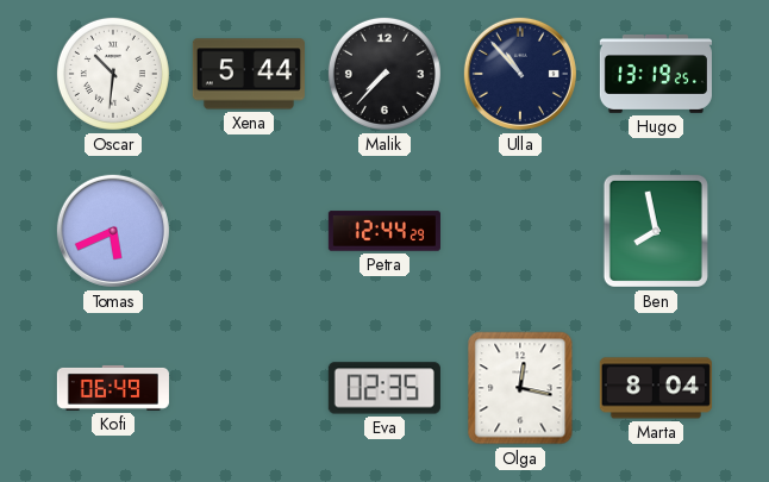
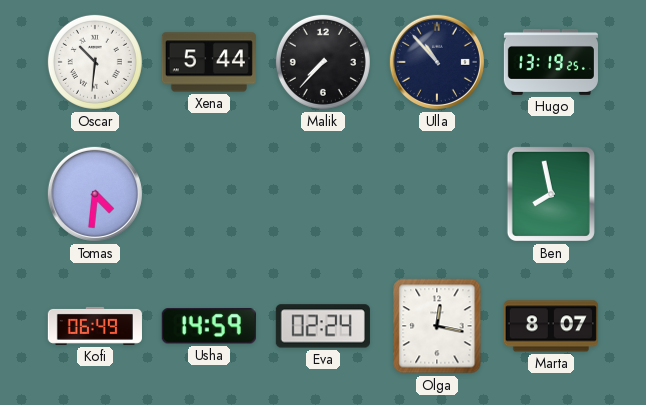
Tomas: 5:41 -> 4:31 (95, 194)
Petra: 12:44 -> none (384, 231)
Usha: none -> 14:59 (209, 326)
Eva: 02:35 -> 02:24 (323, 326)
Marta: 8:04 -> 8:07 (551, 326)
